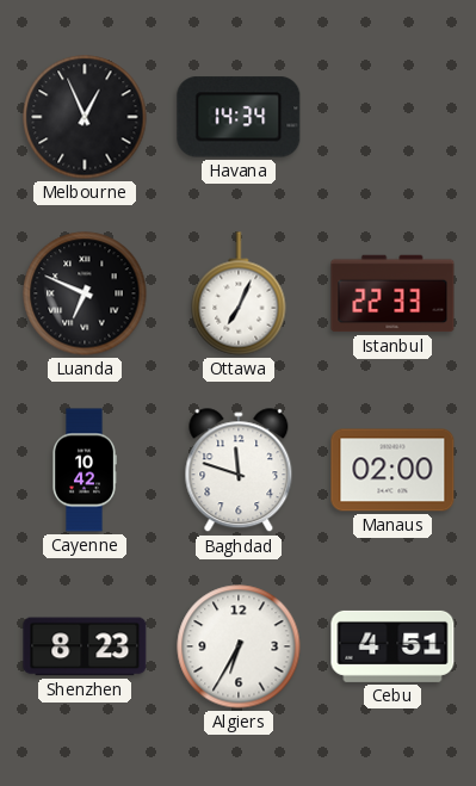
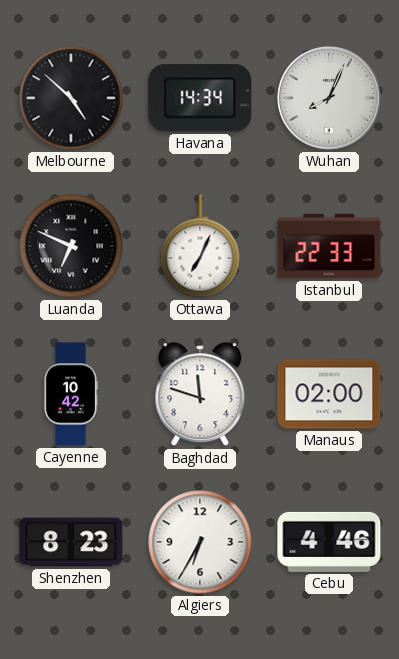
Melbourne: 12:56 -> 4:52 (71, 98)
Wuhan: none -> 8:04 (329, 98)
Cebu: 4:51 -> 4:46 (329, 542)
